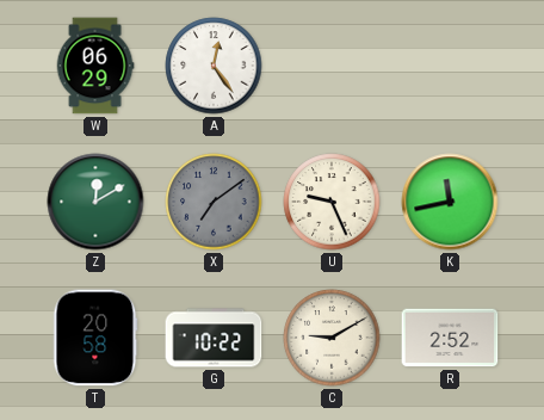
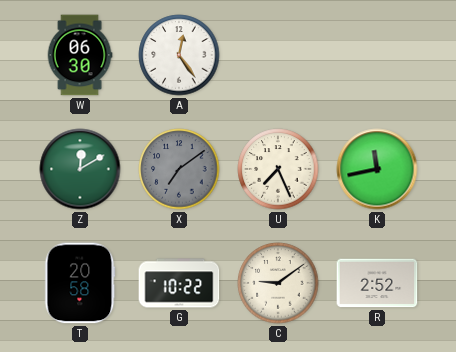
W: 06:29 -> 06:30 (80, 55)
U: 9:26 -> 7:26 (278, 169)
C: 9:10 -> 9:09 (278, 283)
